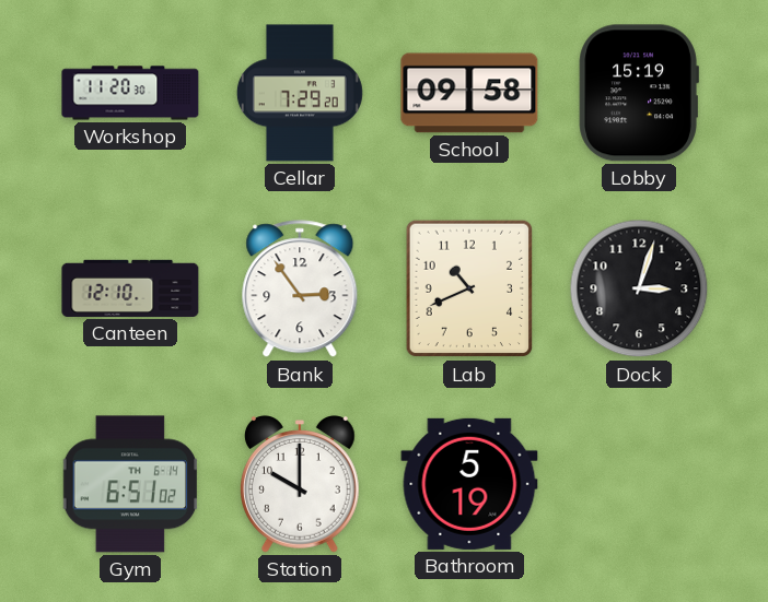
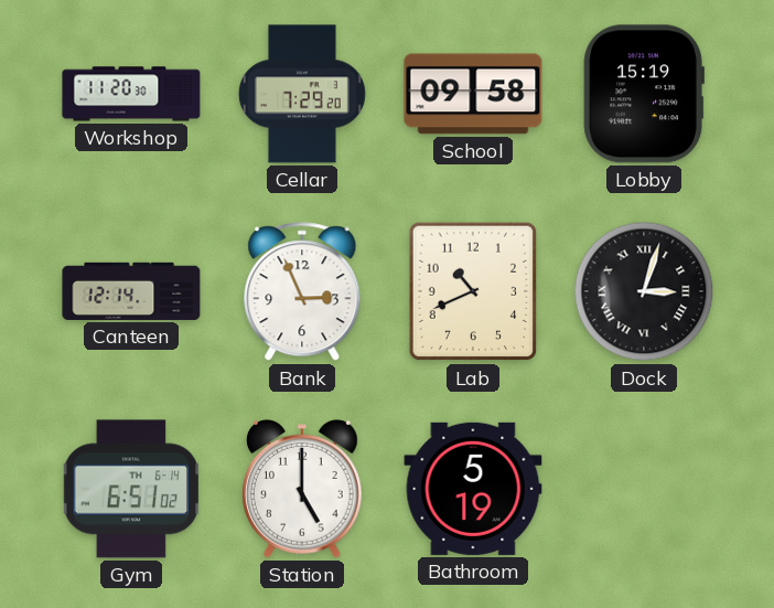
Canteen: 12:10 -> 12:14 (131, 291)
Bank: 2:54 -> 2:56 (302, 292)
Dock numerals: Arabic -> Roman (644, 291)
Station: 10:00 -> 5:00 (303, 489)
